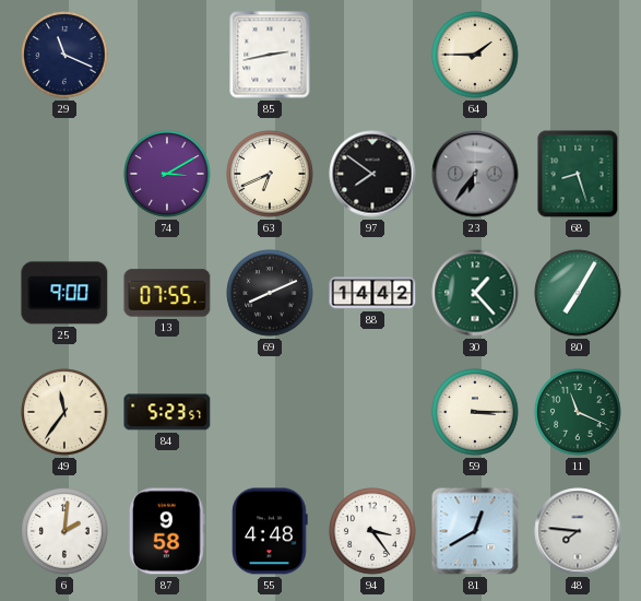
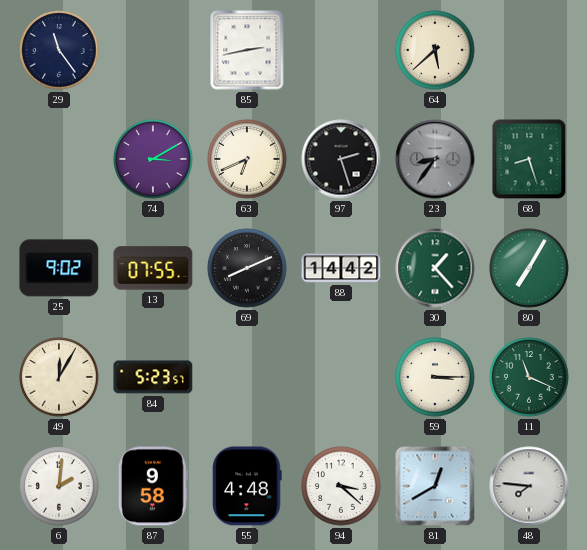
29: 11:19 -> 11:24 (59, 50)
64: 1:45 -> 5:38 (435, 50)
97: 7:51 -> 2:27 (341, 159)
23: 6:36 -> 8:36 (435, 159)
25: 9:00 -> 9:02 (59, 268)
49: 11:36 -> 12:05 (59, 377)
94: 3:24 -> 3:22 (341, 486)
